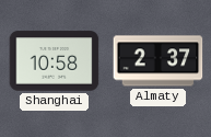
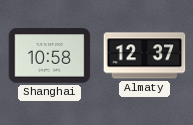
Almaty: 2:37 -> 12:37 (145, 56)
